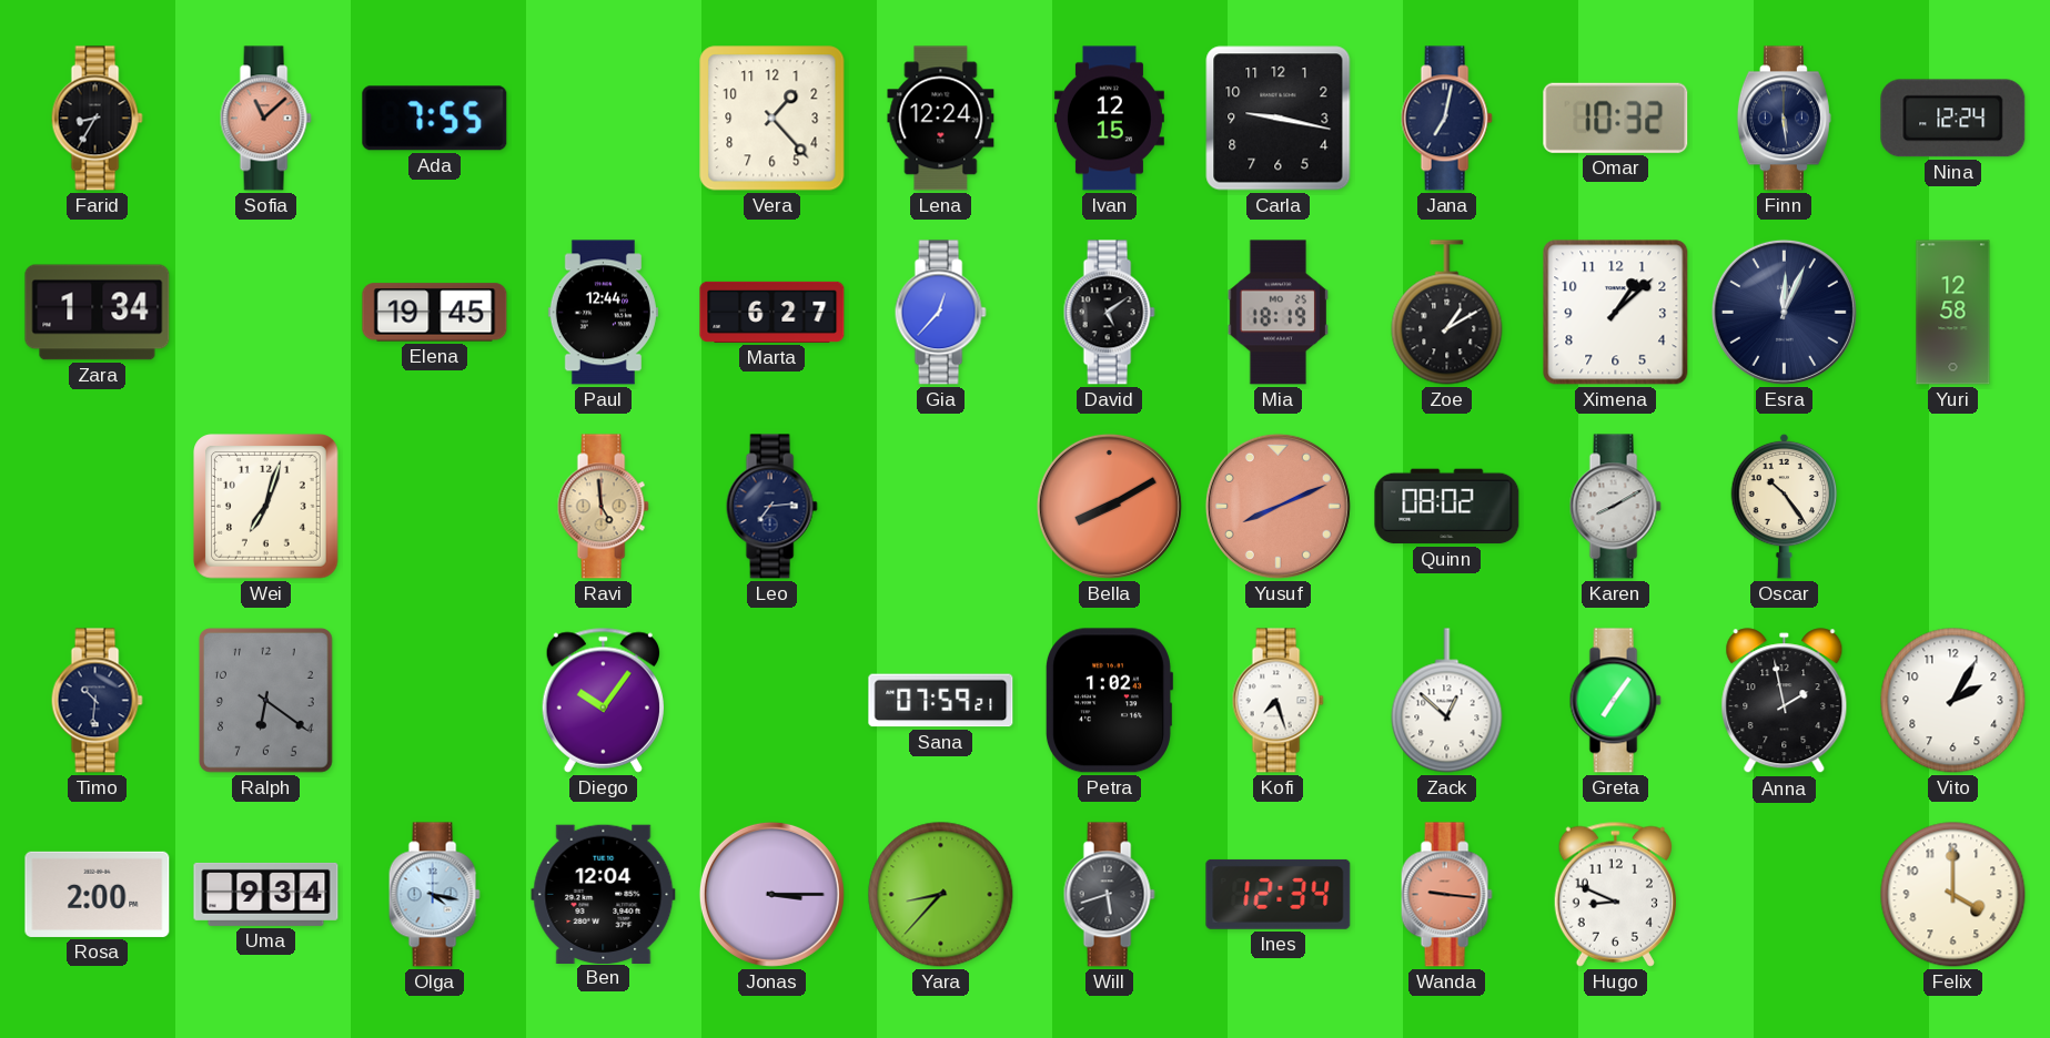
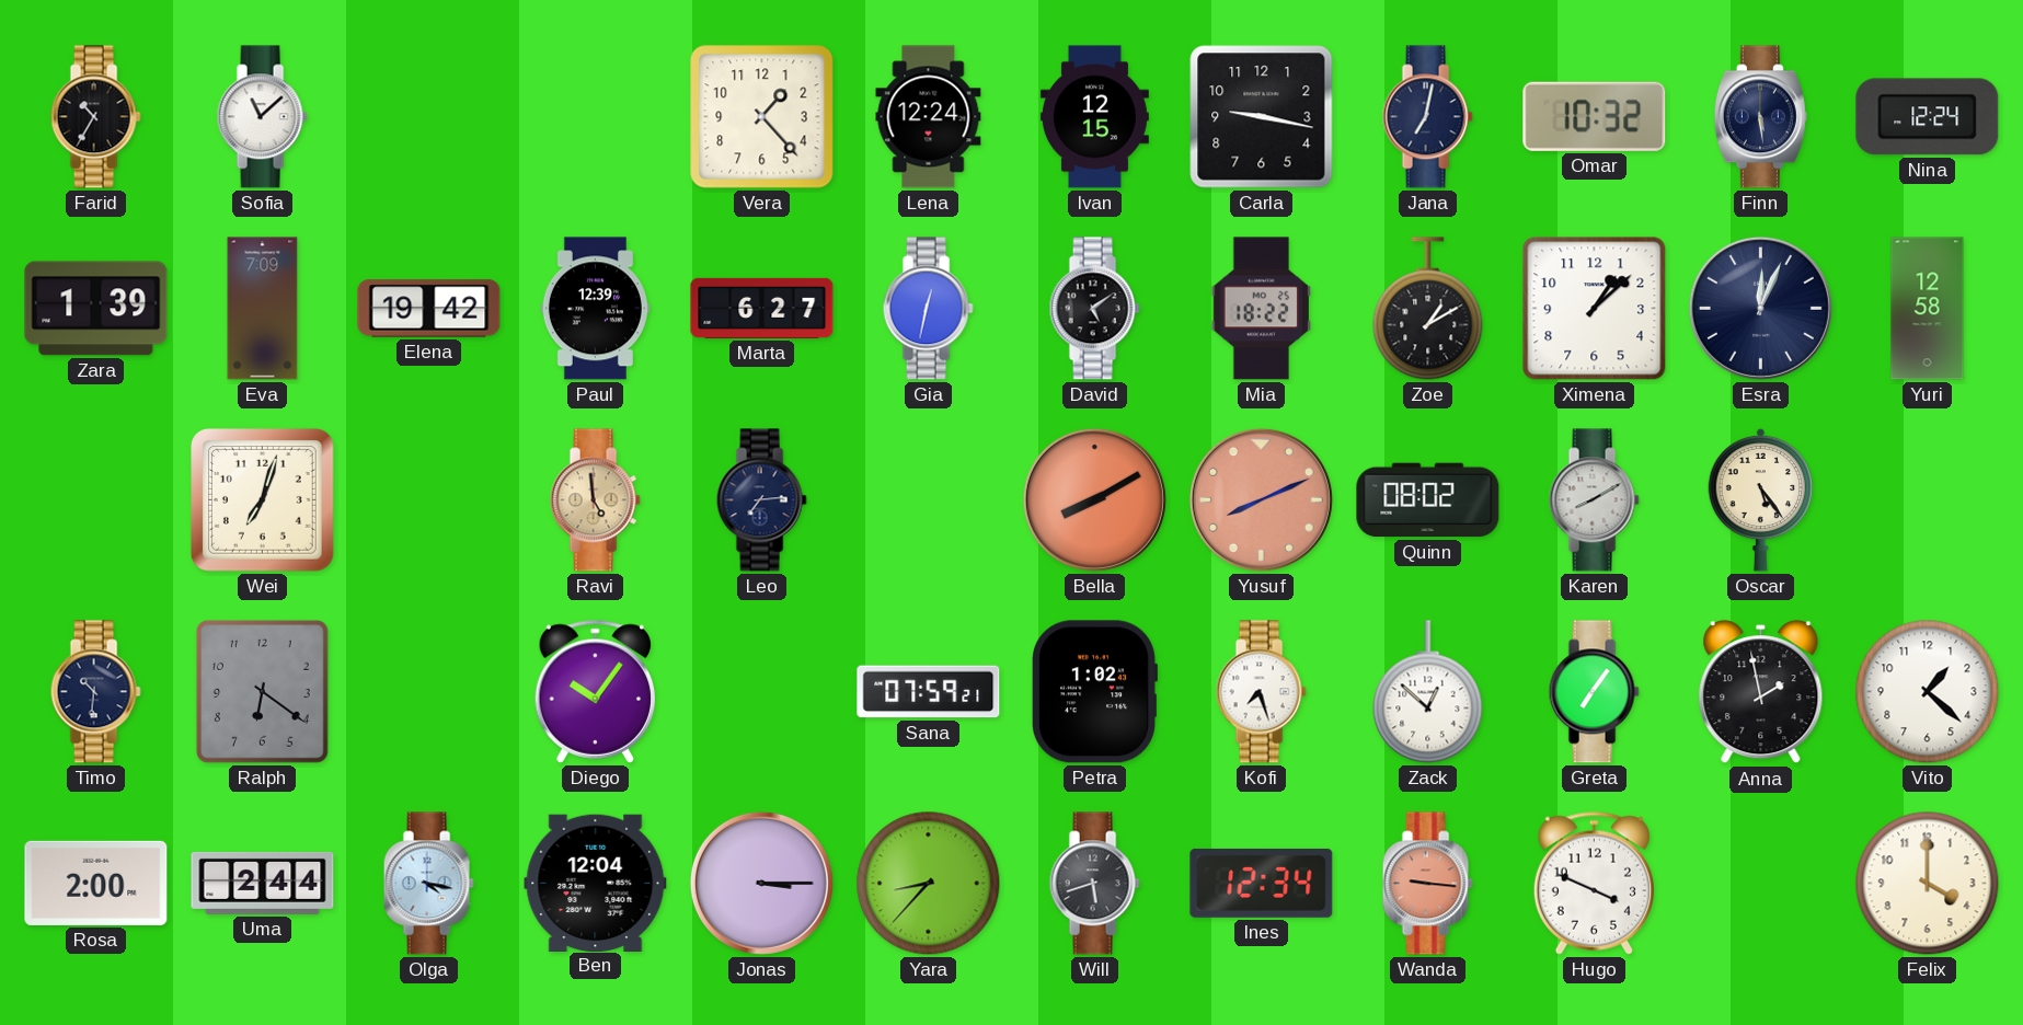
Farid: 8:35 -> 10:35 (95, 117)
Sofia dial: salmon -> white (262, 117)
Ada: 7:55 -> none (435, 119)
Zara: 1:34 -> 1:39 (96, 309)
Eva: none -> 7:09 (263, 309)
Elena: 19:45 -> 19:42 (429, 309)
Paul: 12:44 -> 12:39 (595, 309)
Gia: 12:37 -> 12:32 (928, 309)
Mia: 18:19 -> 18:22 (1261, 309)
Oscar: 10:24 -> 5:24 (1761, 499)
Vito: 2:05 -> 1:22 (1928, 692)
Uma: 9:34 -> 2:44 (263, 883)
Hugo: 8:49 -> 3:49 (1594, 883)
